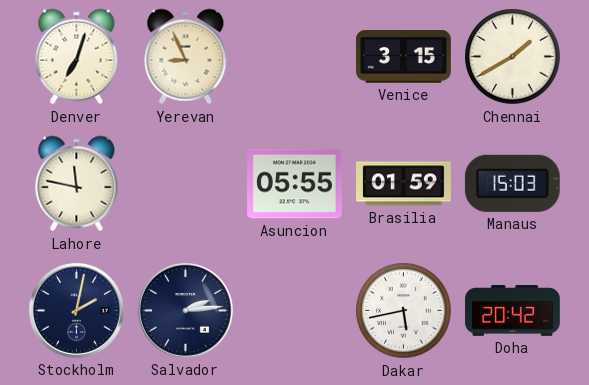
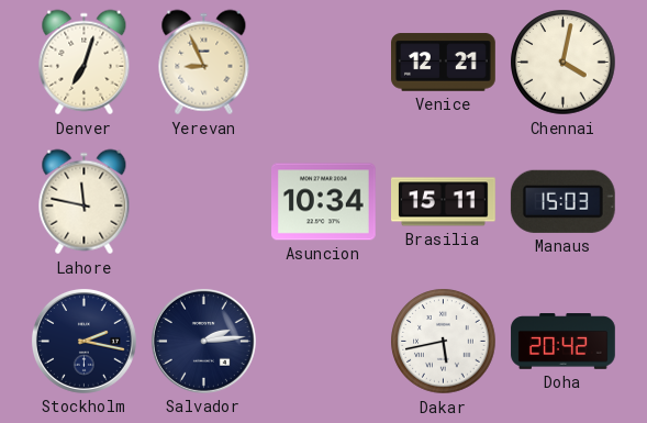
Venice: 3:15 -> 12:21 (444, 63)
Chennai: 1:40 -> 4:02 (564, 63)
Asuncion: 05:55 -> 10:34 (324, 202)
Brasilia: 01:59 -> 15:11 (444, 202)
Stockholm: 2:02 -> 2:17 (83, 341)
